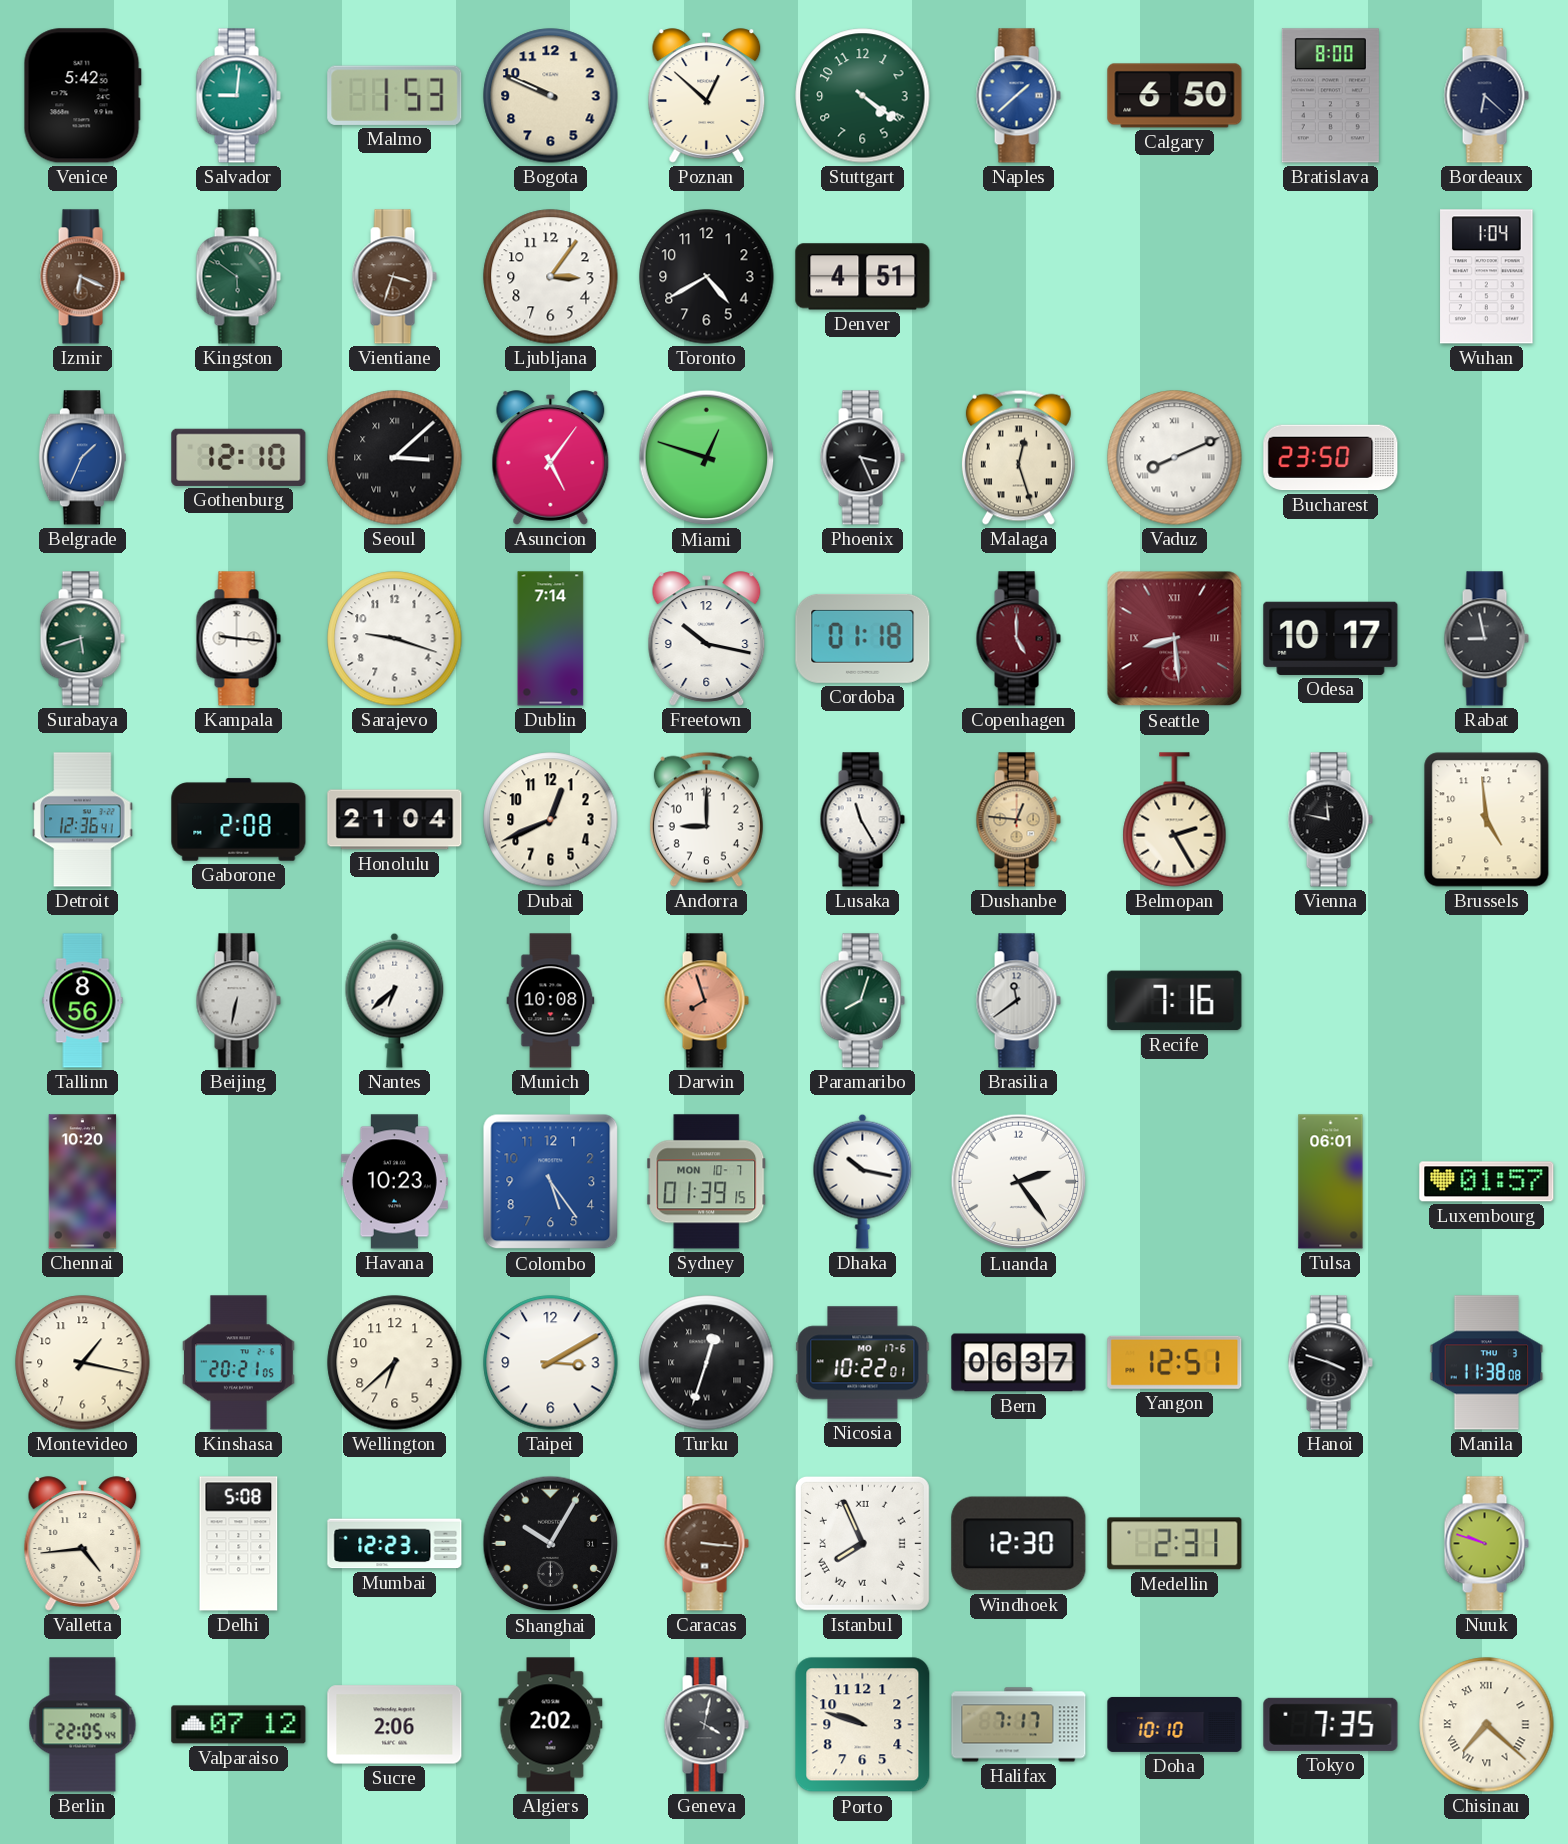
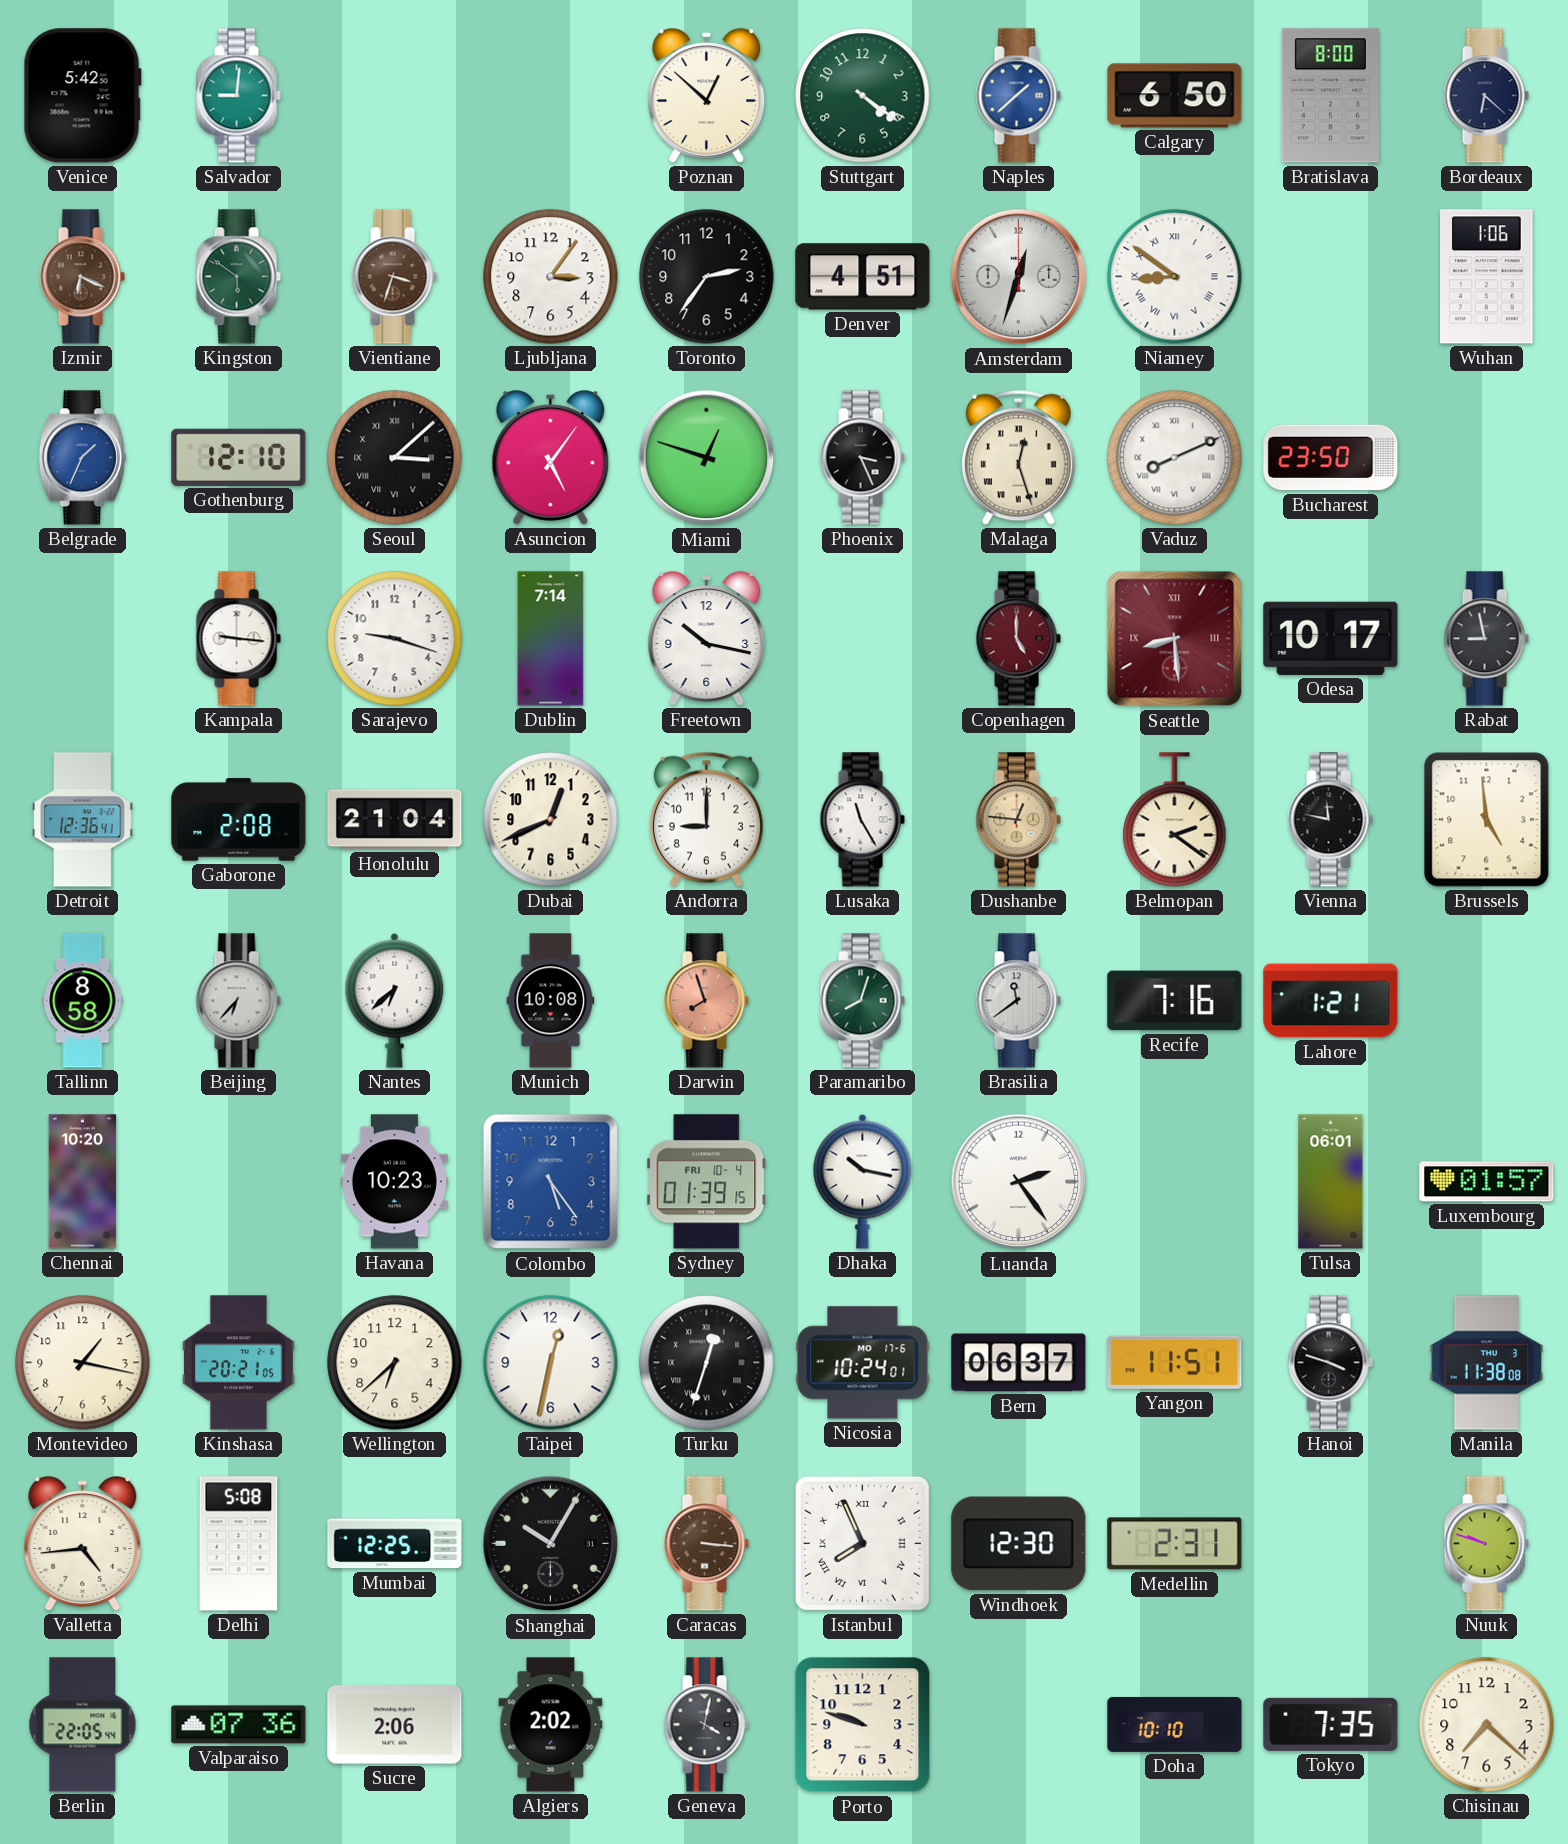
Malmo: 1:53 -> none (395, 95)
Bogota: 9:49 -> none (551, 96)
Toronto: 4:40 -> 2:36 (707, 277)
Amsterdam: none -> 12:33 (1019, 277)
Niamey: none -> 8:51 (1175, 277)
Wuhan: 1:04 -> 1:06 (1487, 277)
Surabaya: 5:42 -> none (82, 639)
Cordoba: 01:18 -> none (863, 638)
Belmopan: 2:25 -> 2:21 (1175, 820)
Tallinn: 8:56 -> 8:58 (83, 1001)
Beijing: 6:32 -> 6:37 (238, 1001)
Lahore: none -> 1:21 (1331, 1001)
Sydney date: MON 10-7 -> FRI 10-4 (707, 1182)
Taipei: 3:10 -> 12:32 (551, 1363)
Nicosia: 10:22 -> 10:24 (863, 1363)
Yangon: 12:51 -> 11:51 (1175, 1362)
Mumbai: 12:23 -> 12:25 (395, 1544)
Valparaiso: 07:12 -> 07:36 (239, 1725)
Halifax: 7:17 -> none (1019, 1725)
Chisinau numerals: Roman -> Arabic (1487, 1725)
